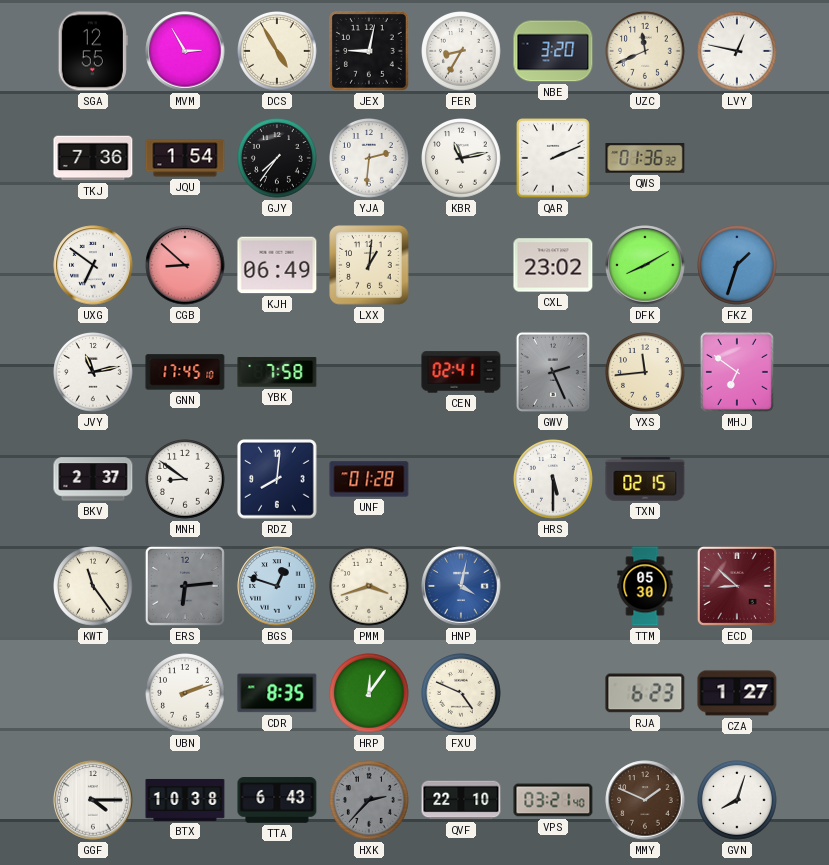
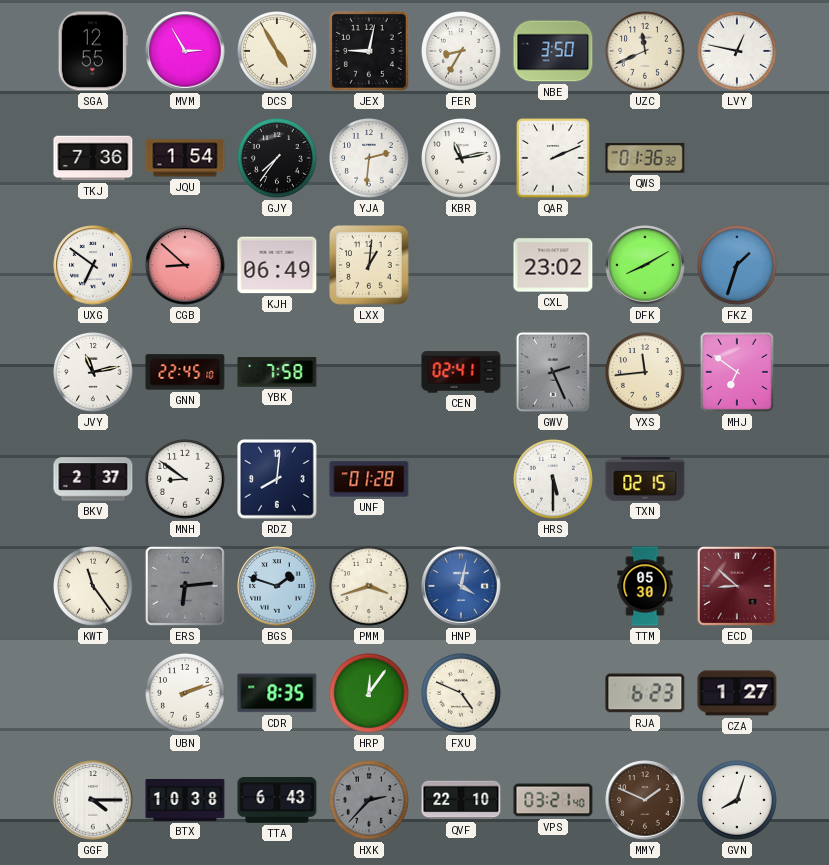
NBE: 3:20 -> 3:50 (553, 51)
GNN: 17:45 -> 22:45 (185, 372)
BGS: 12:48 -> 1:48 (277, 586)
